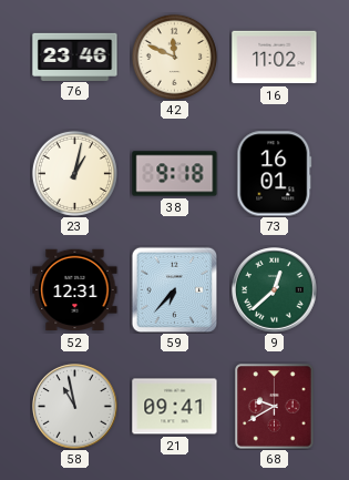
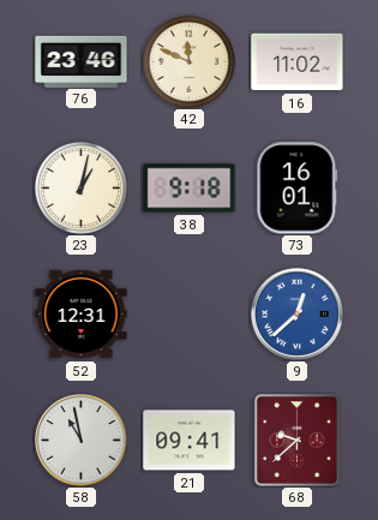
59: 6:37 -> none (174, 289)
9 dial: green -> blue (298, 315)
68: 9:40 -> 9:38 (298, 441)
